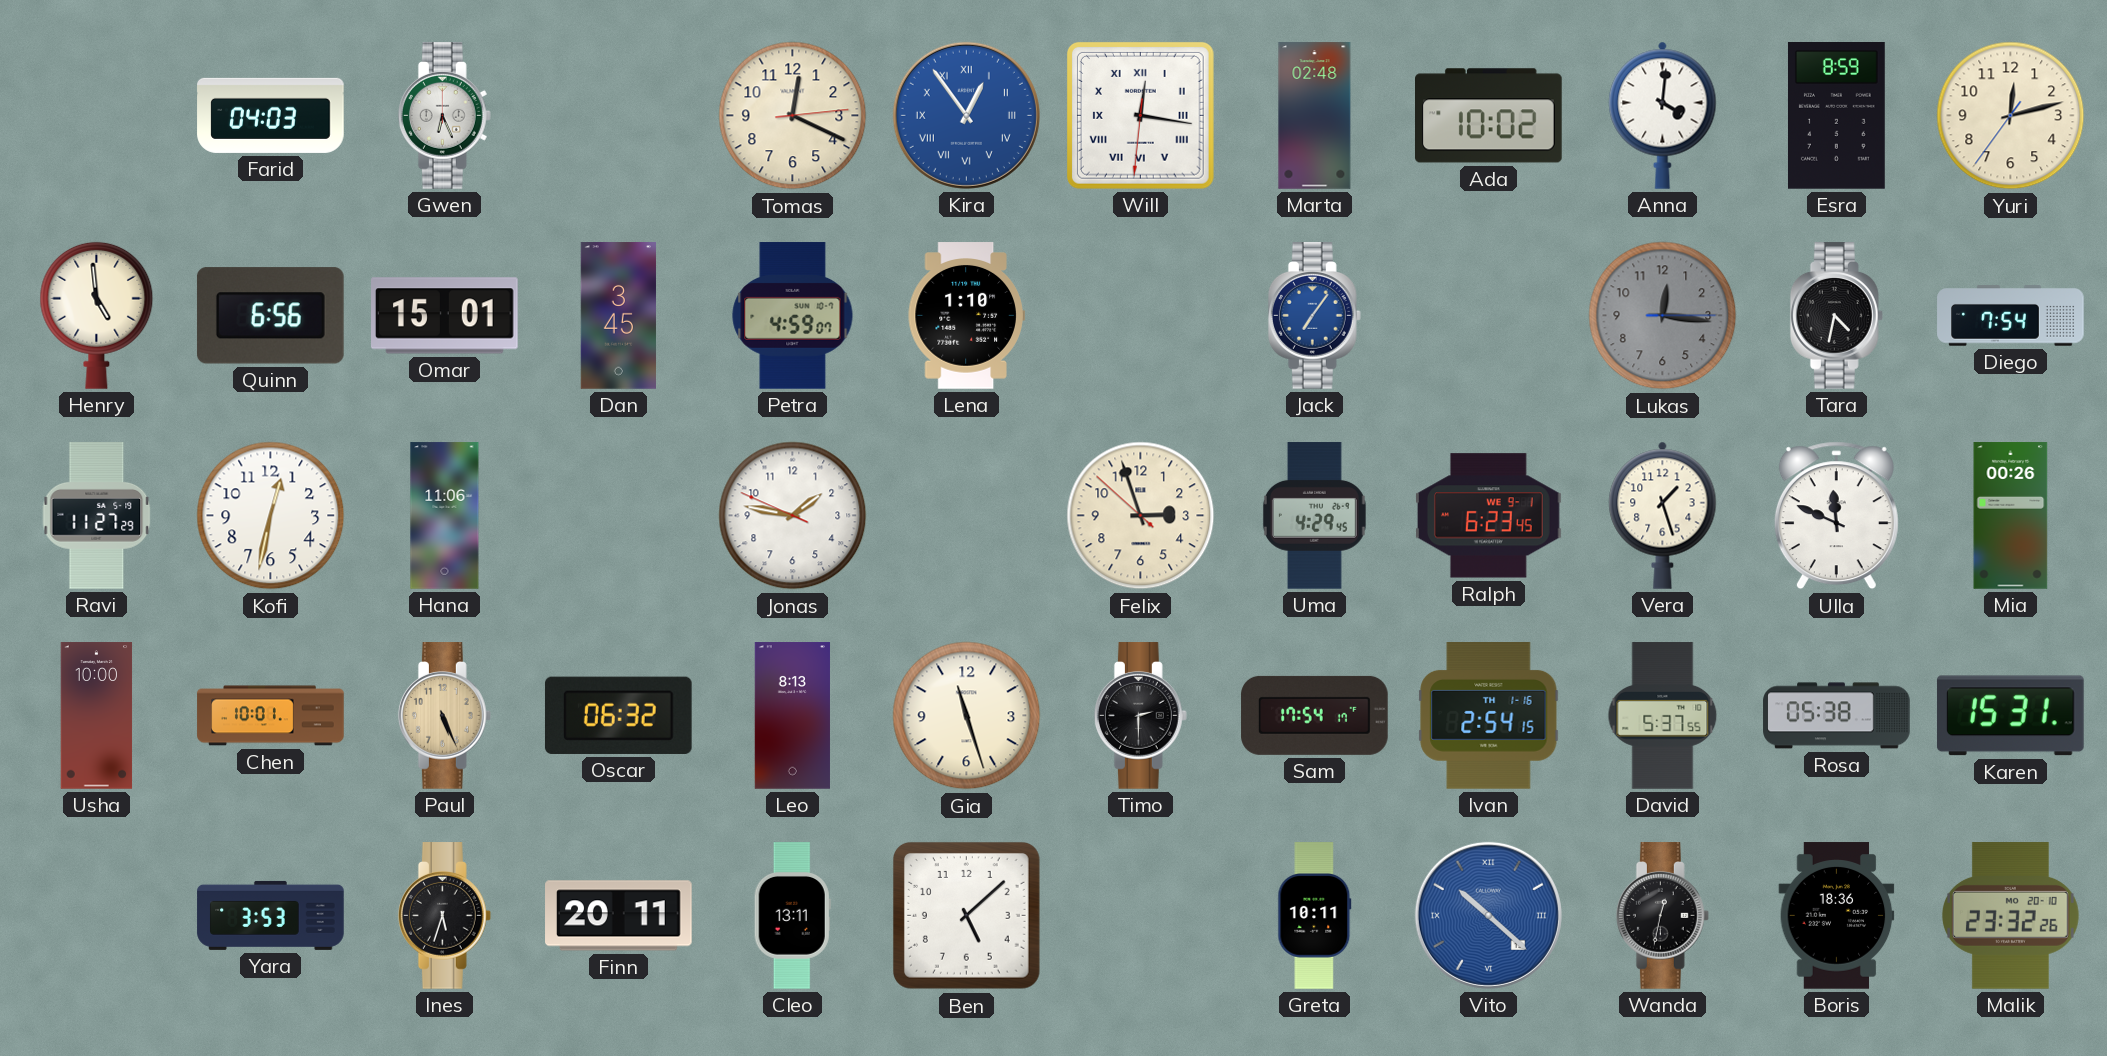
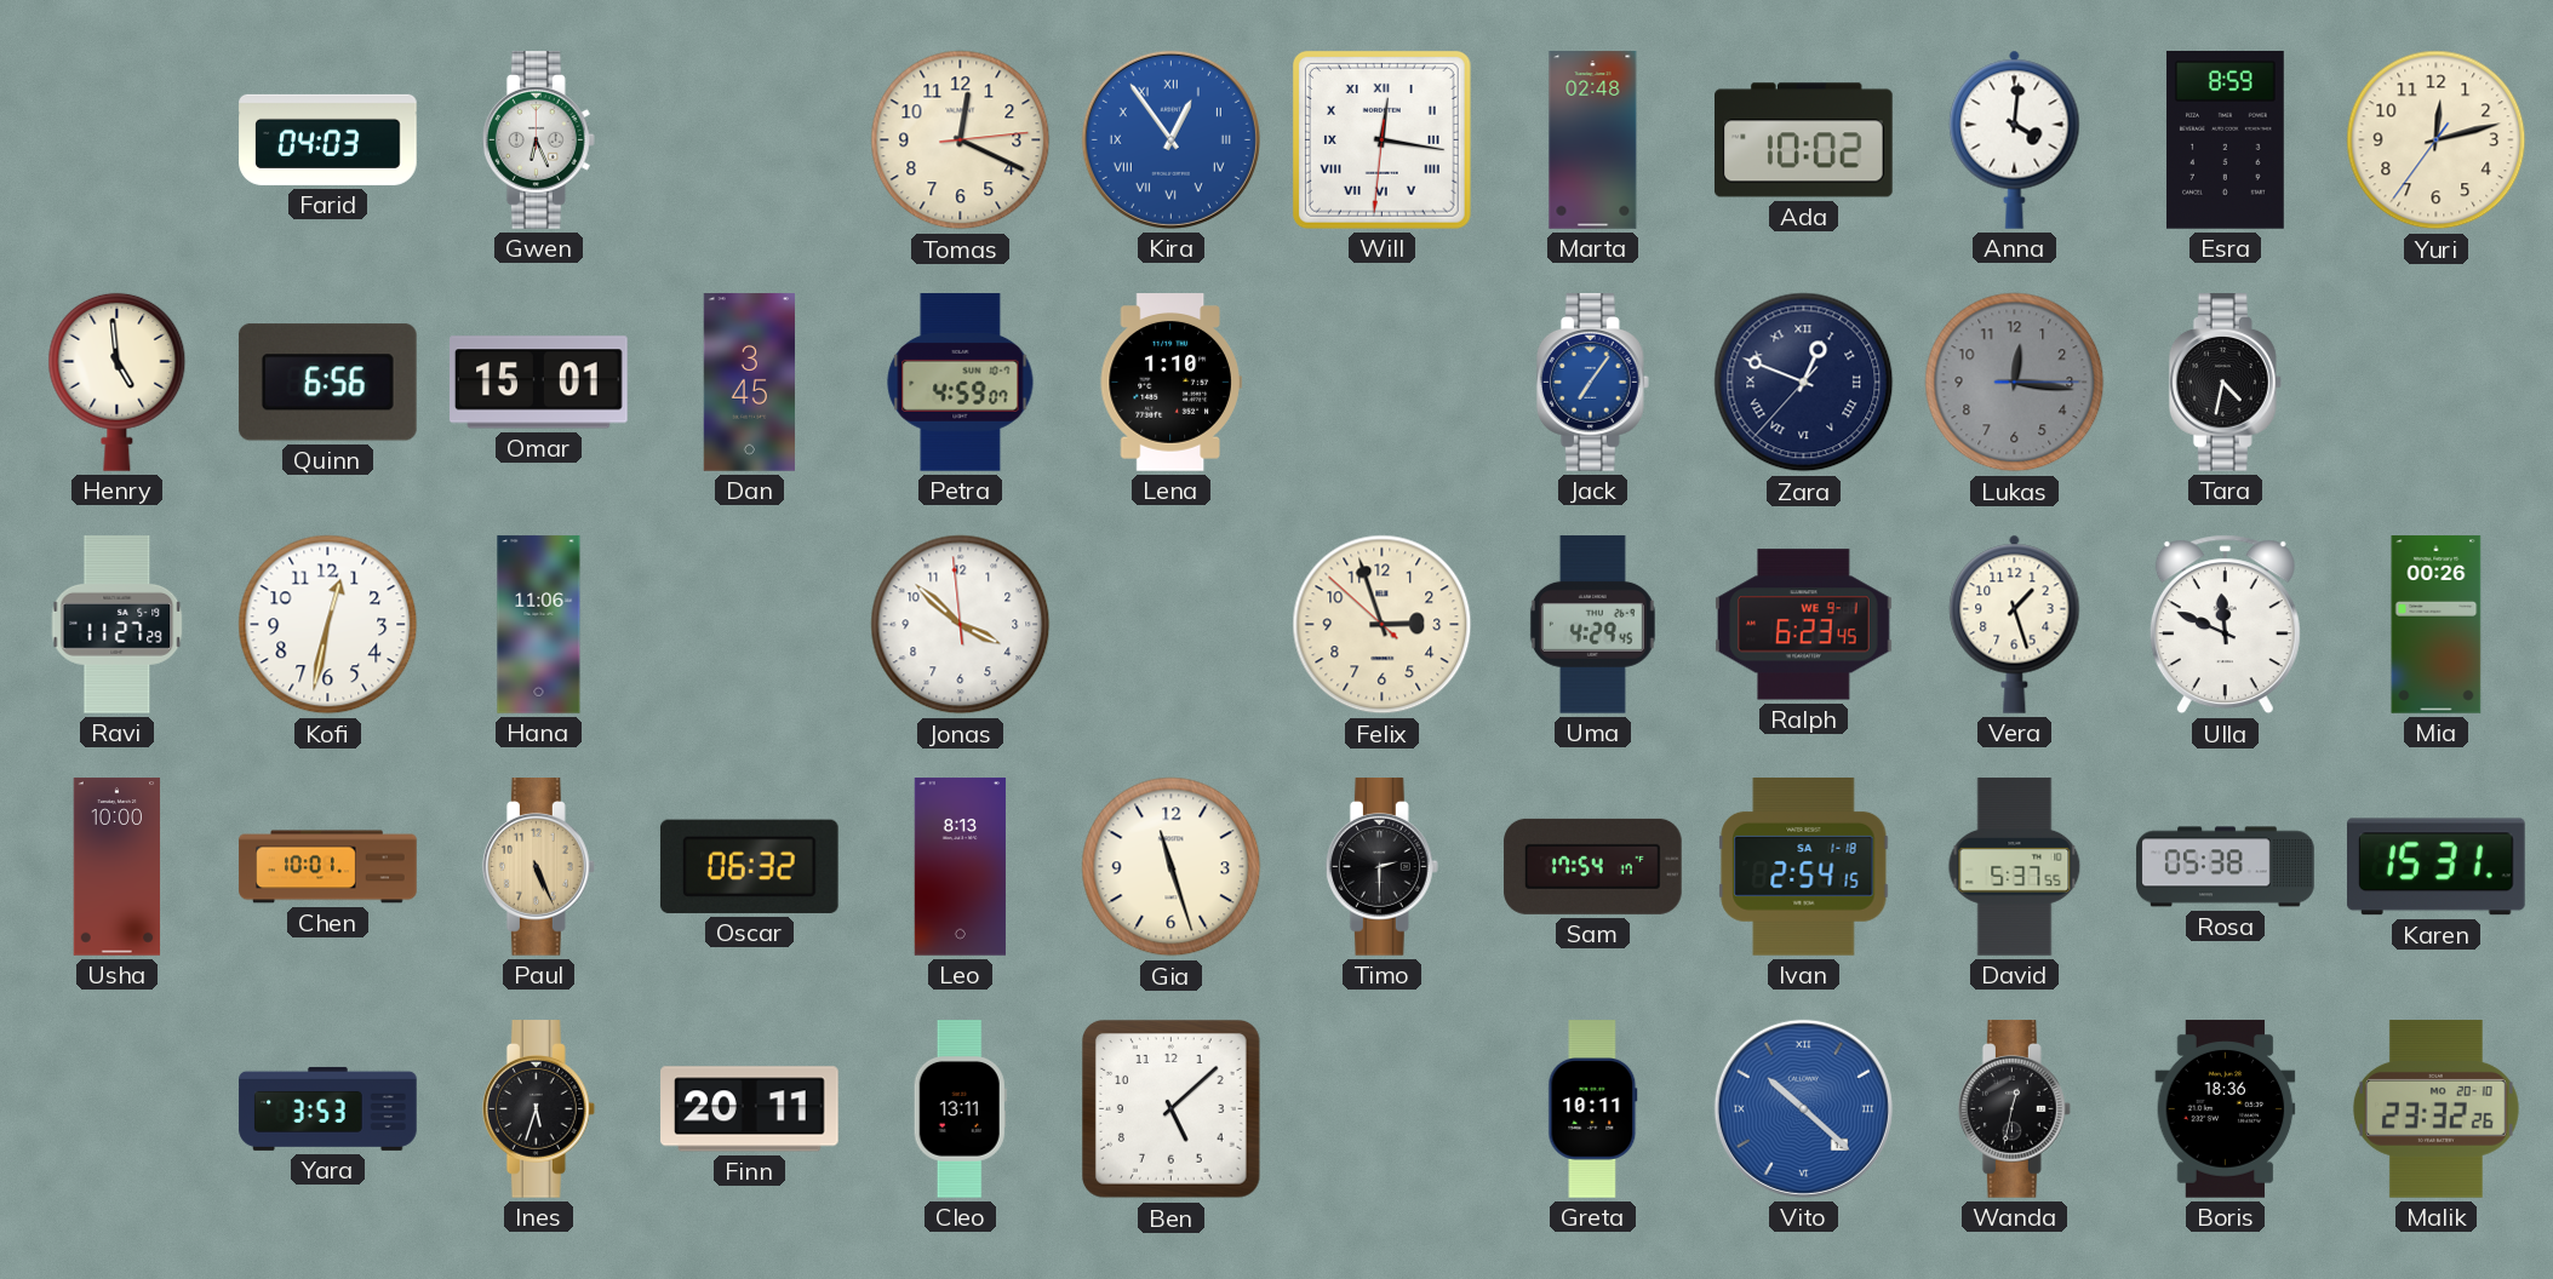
Zara: none -> 12:48 (1804, 383)
Diego: 7:54 -> none (2011, 316)
Jonas: 1:46 -> 3:51 (961, 625)
Ivan date: TH 1-16 -> SA 1-18 (1804, 867)
